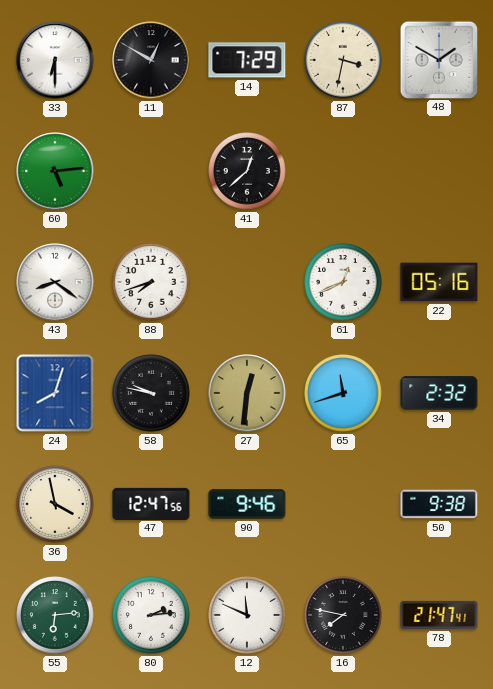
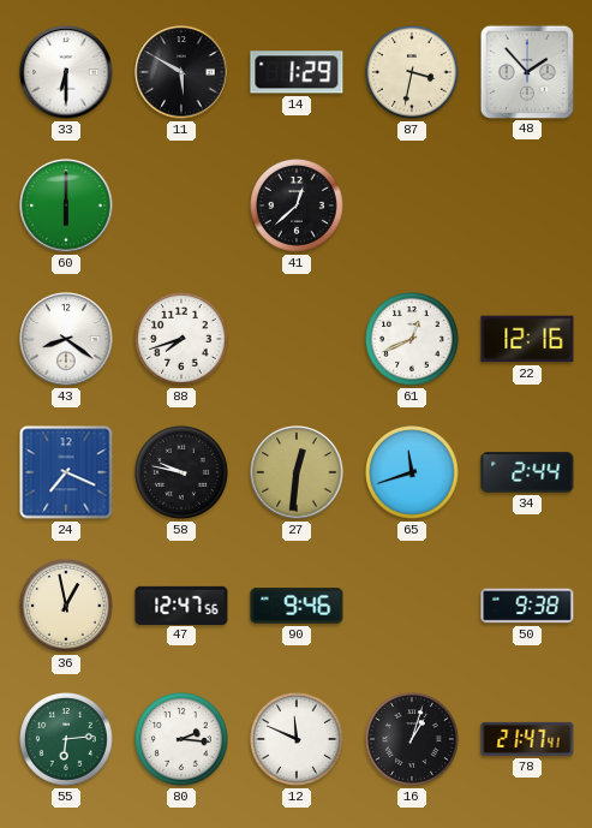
11: 12:50 -> 5:50 (181, 72)
14: 7:29 -> 1:29 (297, 72)
48: 1:50 -> 1:53 (526, 71)
60: 5:14 -> 6:00 (66, 205)
22: 05:16 -> 12:16 (527, 339)
24: 8:03 -> 7:19 (66, 472)
34: 2:32 -> 2:44 (527, 472)
36: 3:58 -> 12:58 (66, 606)
80: 2:14 -> 2:16 (181, 739)
16: 7:47 -> 1:03 (412, 739)
